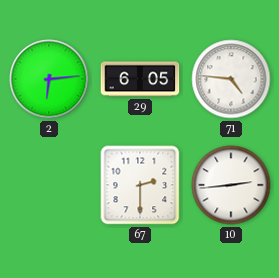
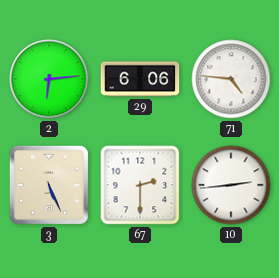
29: 6:05 -> 6:06 (140, 79)
3: none -> 5:26 (49, 185)
